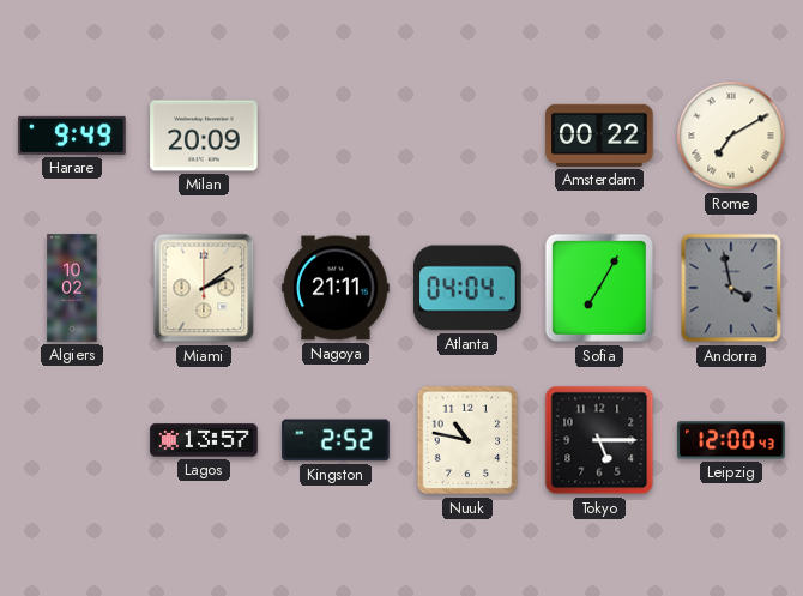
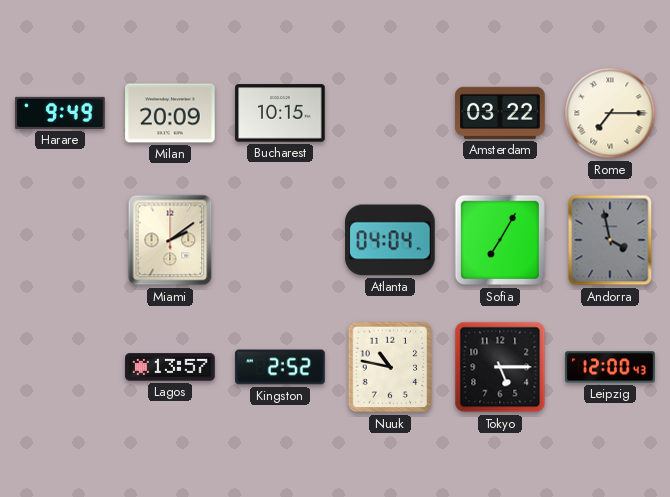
Bucharest: none -> 10:15 (280, 113)
Amsterdam: 00:22 -> 03:22 (500, 113)
Rome: 7:10 -> 7:15 (610, 113)
Algiers: 10:02 -> none (72, 288)
Nagoya: 21:11 -> none (336, 288)
